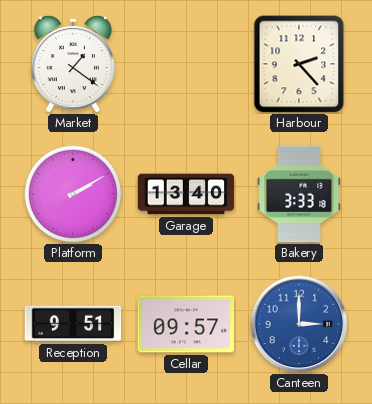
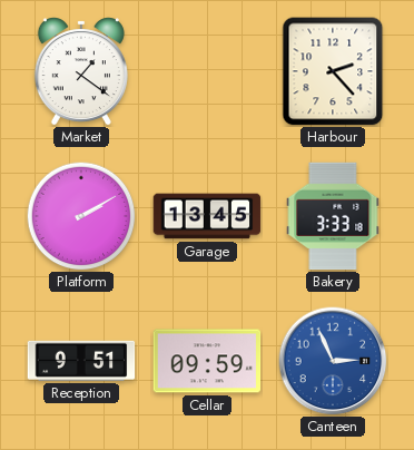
Garage: 13:40 -> 13:45 (207, 216)
Cellar: 09:57 -> 09:59 (207, 361)
Canteen: 3:00 -> 2:56 (333, 361)
